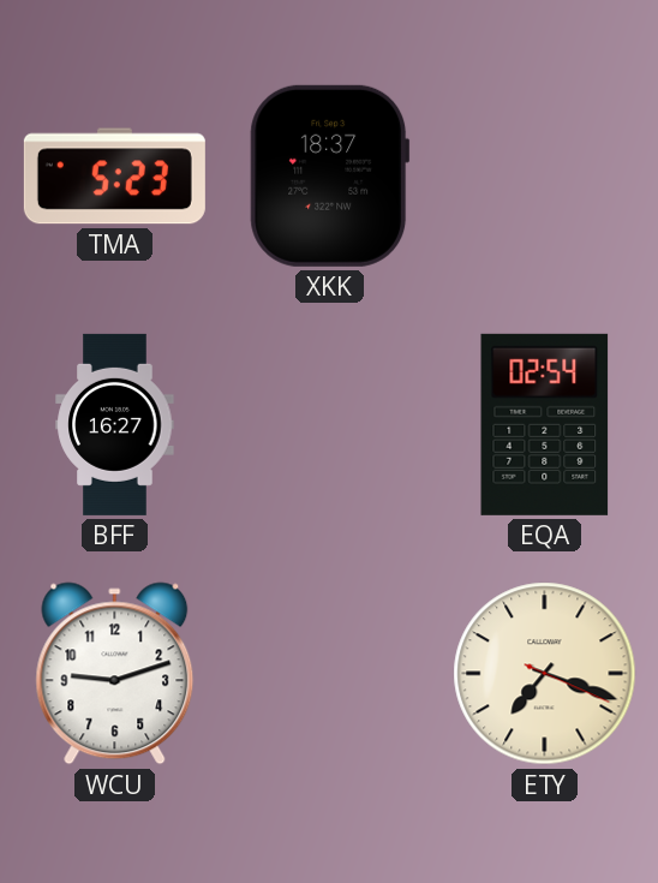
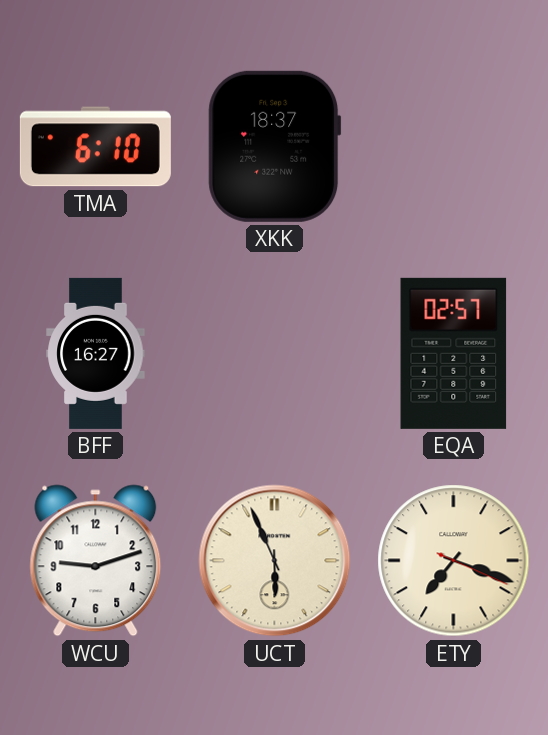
TMA: 5:23 -> 6:10 (95, 147)
EQA: 02:54 -> 02:57 (454, 353)
UCT: none -> 5:56 (275, 561)
